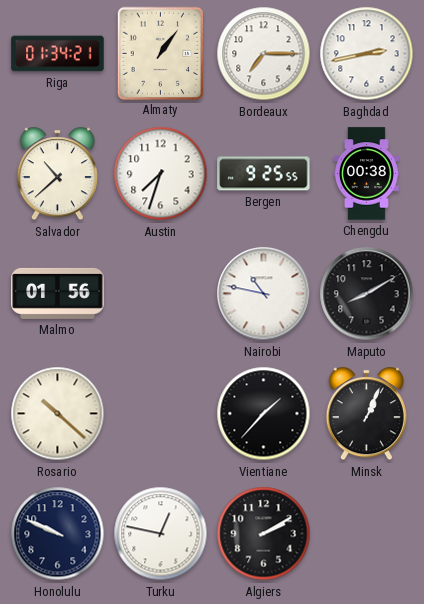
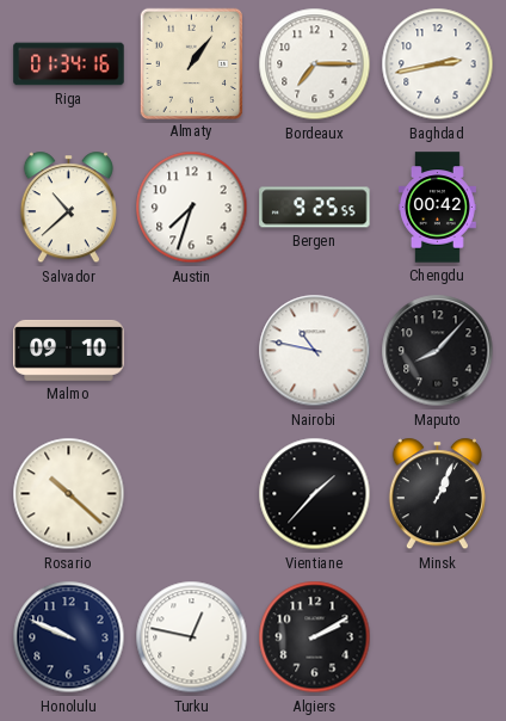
Riga: 01:34:21 -> 01:34:16 (69, 64)
Chengdu: 00:38 -> 00:42 (438, 208)
Malmo: 01:56 -> 09:10 (69, 350)
Maputo: 8:10 -> 8:07 (438, 351)
